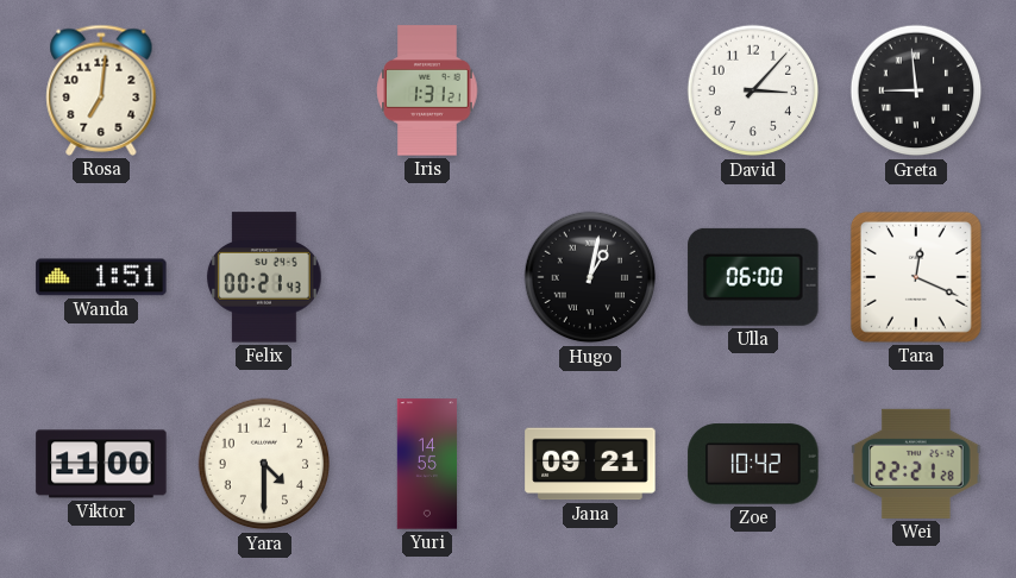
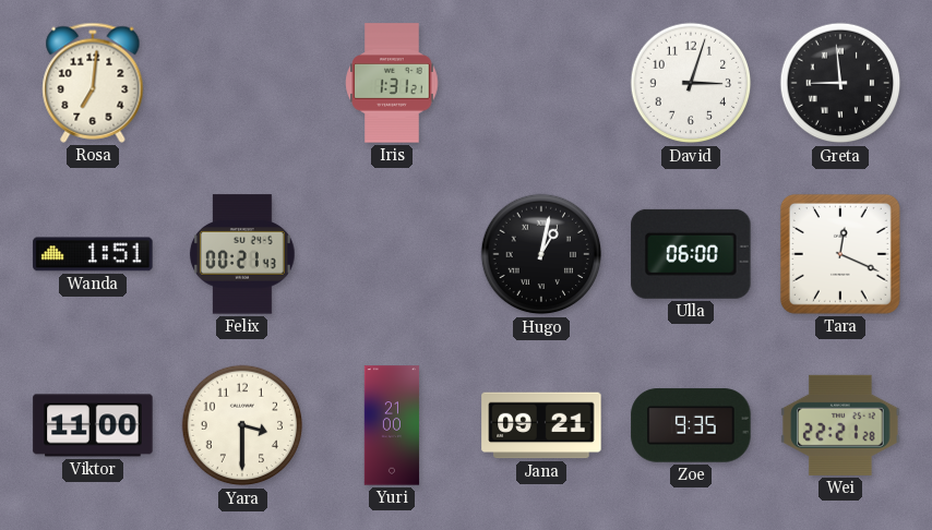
David: 3:07 -> 3:03 (691, 83)
Yara: 4:30 -> 3:30 (242, 425)
Yuri: 14:55 -> 21:00 (392, 425)
Zoe: 10:42 -> 9:35 (691, 425)
